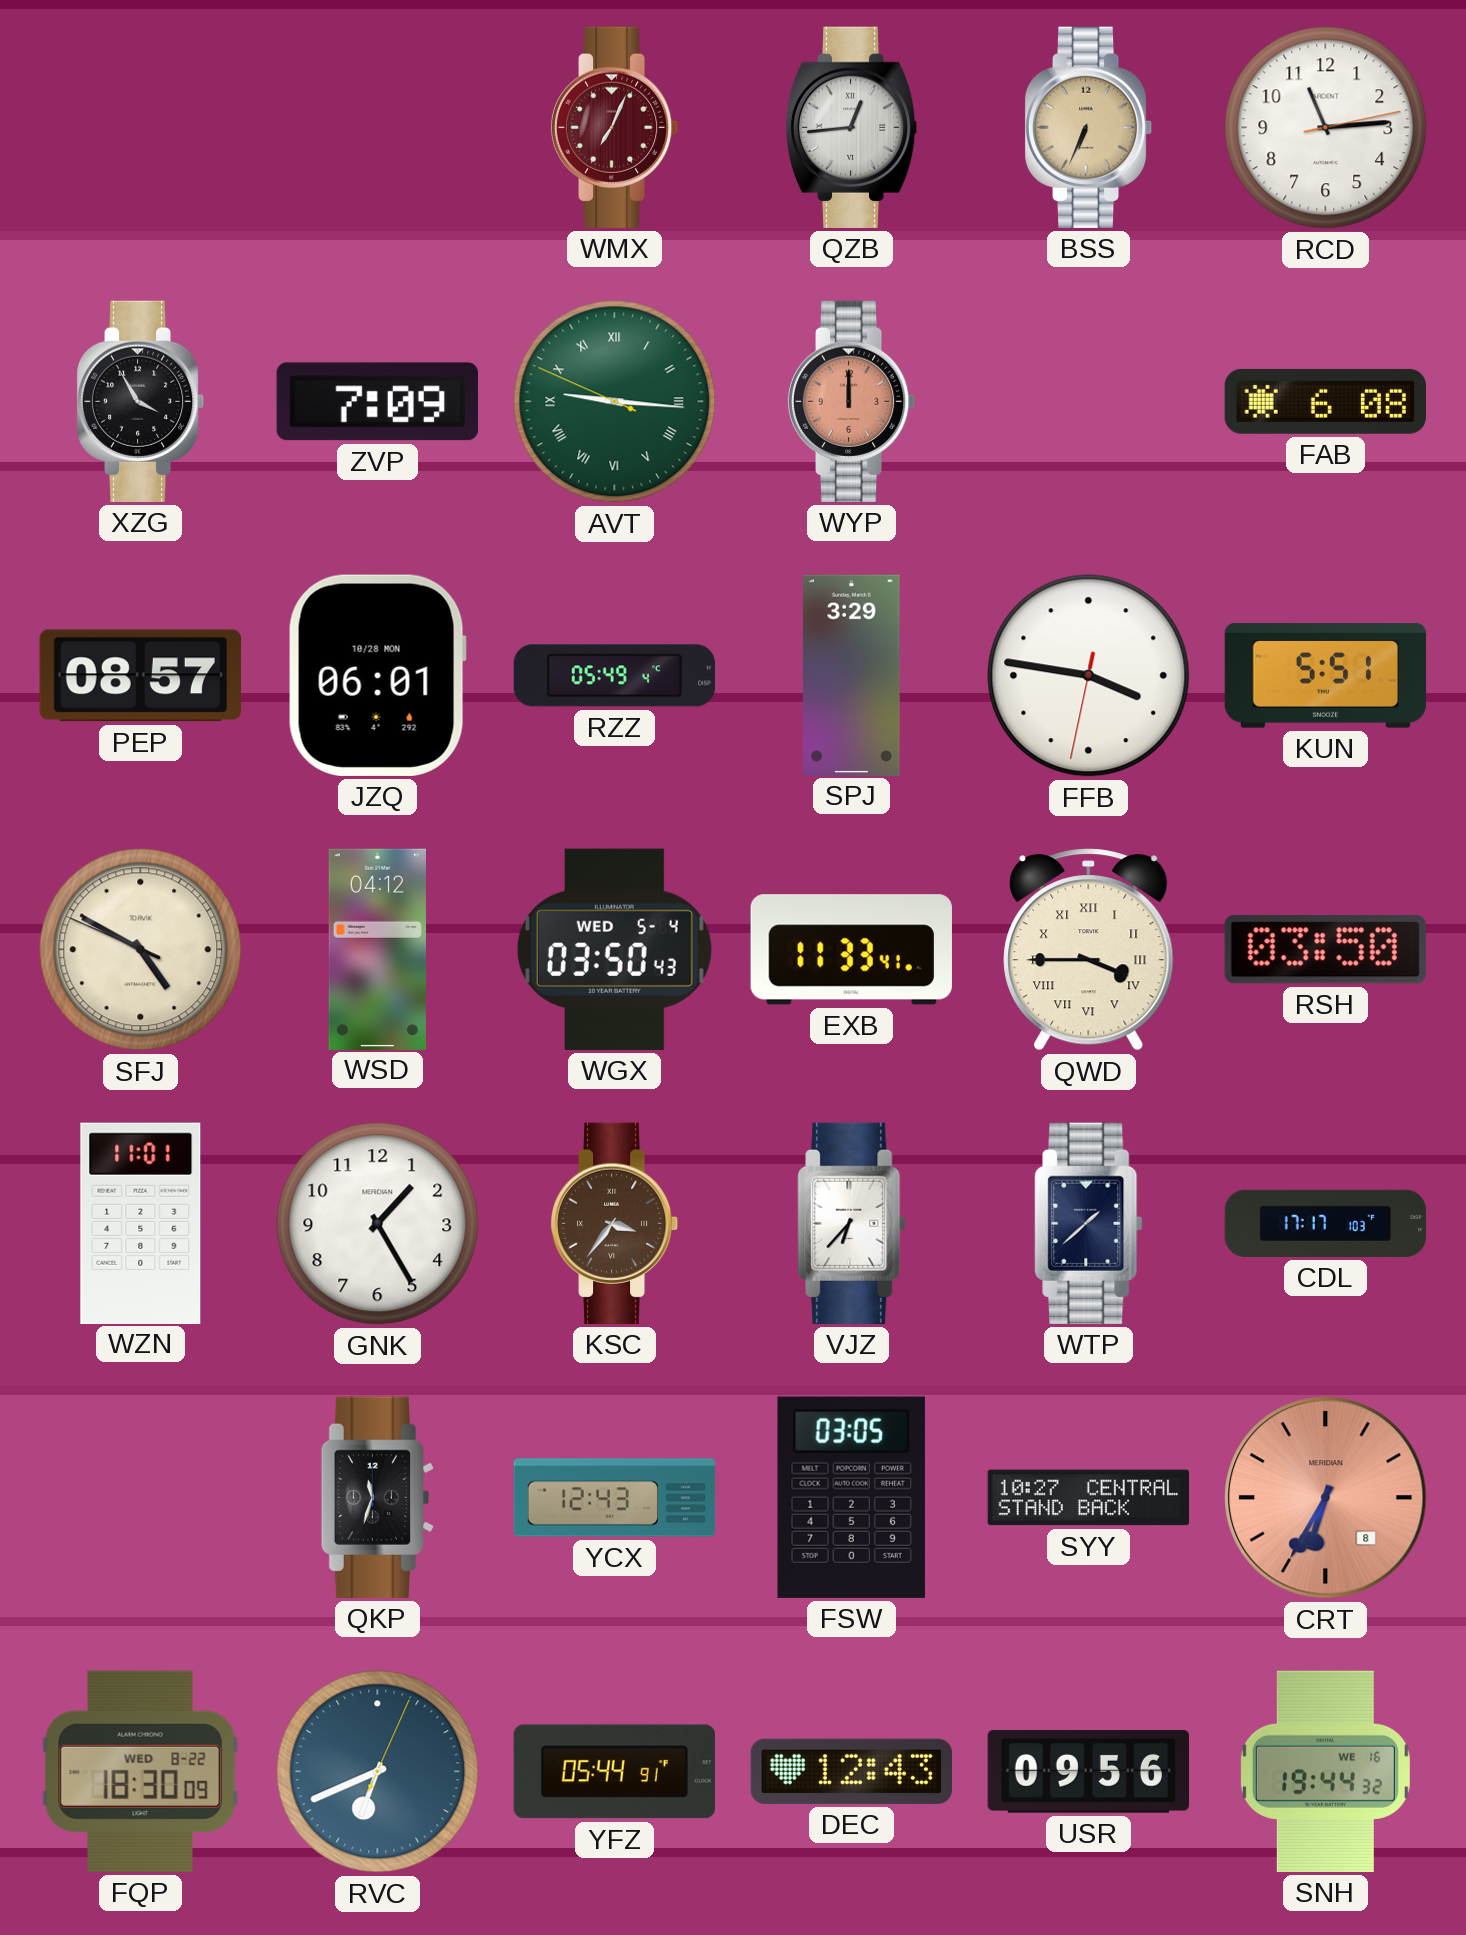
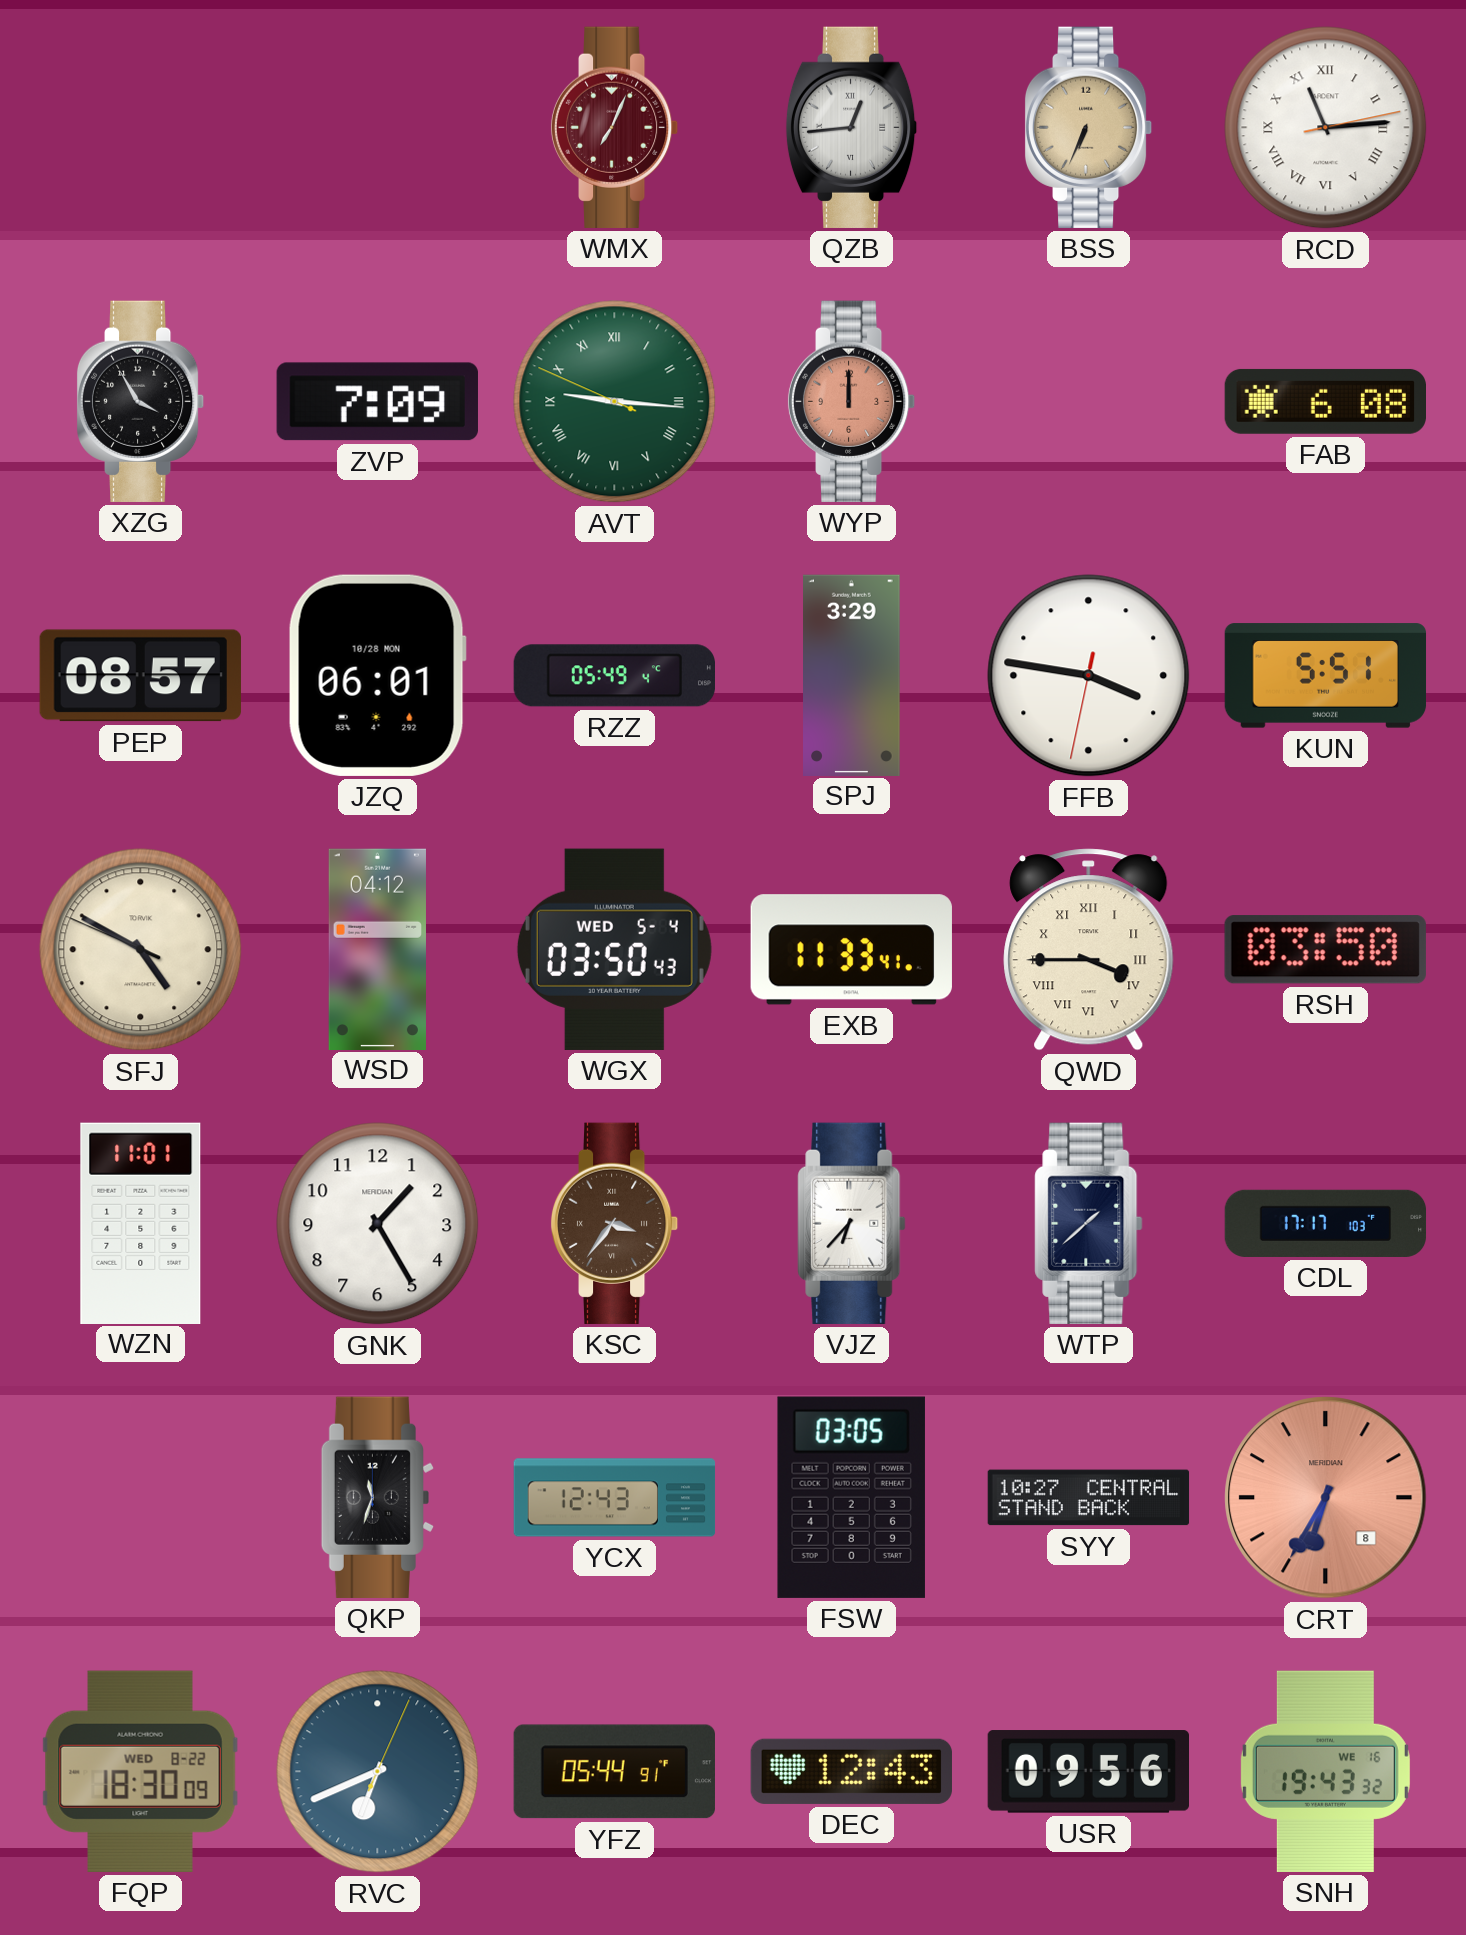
RCD numerals: Arabic -> Roman (1326, 128)
SNH: 19:44 -> 19:43 (1325, 1771)
